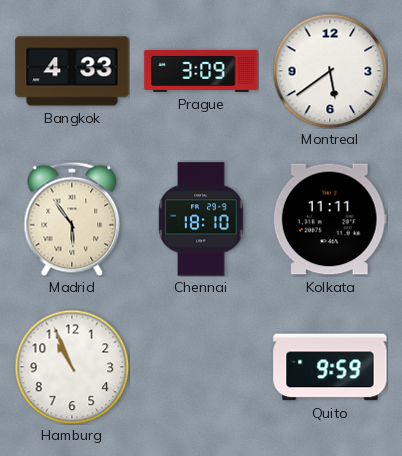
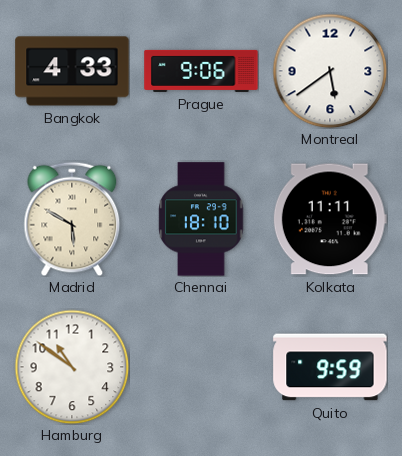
Prague: 3:09 -> 9:06 (201, 71)
Madrid: 5:54 -> 5:50 (72, 219)
Hamburg: 10:56 -> 10:51 (72, 367)
